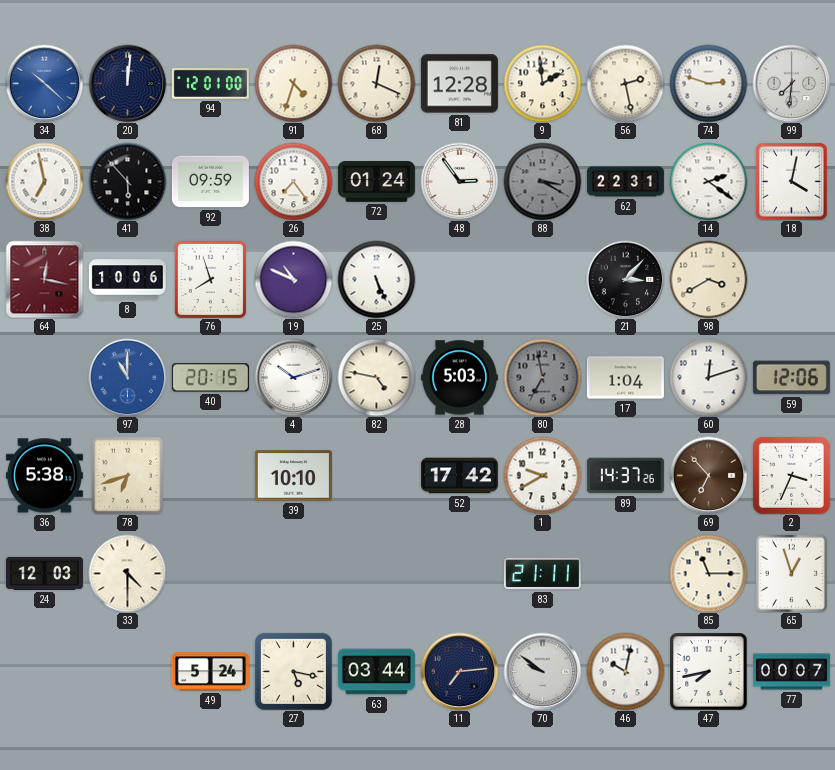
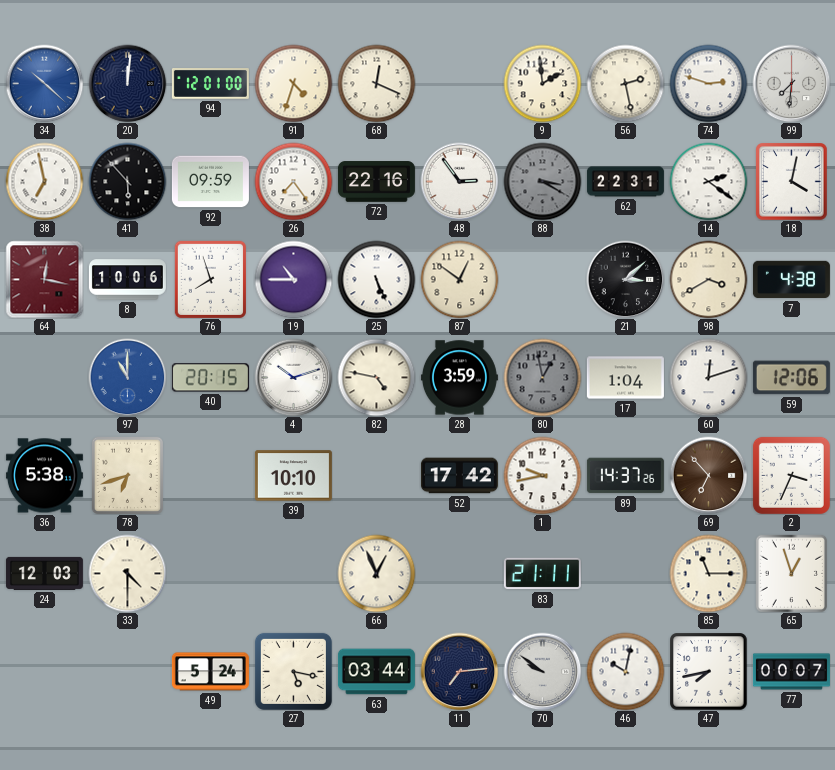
81: 12:28 -> none (459, 84)
72: 01:24 -> 22:16 (376, 182)
19: 10:49 -> 10:45 (293, 279)
87: none -> 12:51 (459, 279)
21: 3:07 -> 3:08 (625, 279)
7: none -> 4:38 (791, 280)
28: 5:03 -> 3:59 (459, 378)
80: 6:58 -> 12:58 (542, 377)
1: 9:40 -> 9:43 (542, 475)
66: none -> 12:56 (376, 573)
